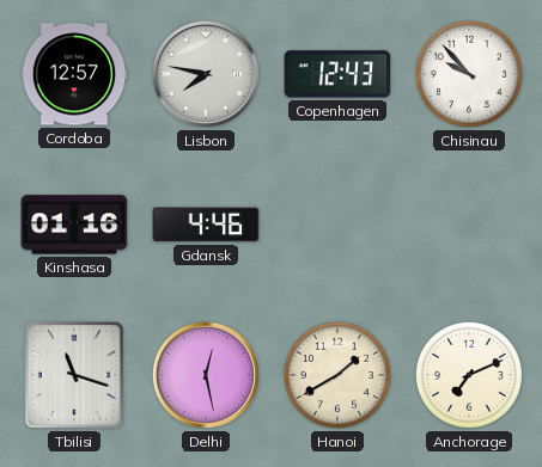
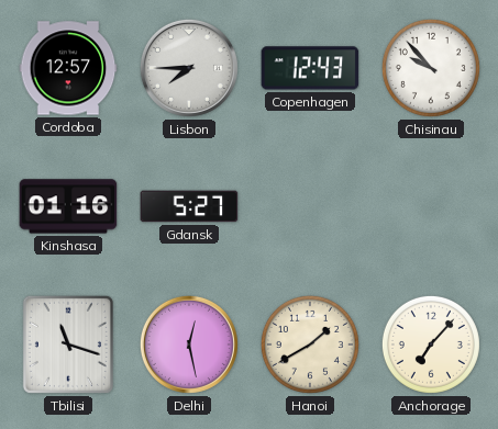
Lisbon: 7:47 -> 7:45 (189, 68)
Gdansk: 4:46 -> 5:27 (189, 206)
Anchorage: 7:11 -> 7:07 (431, 345)
